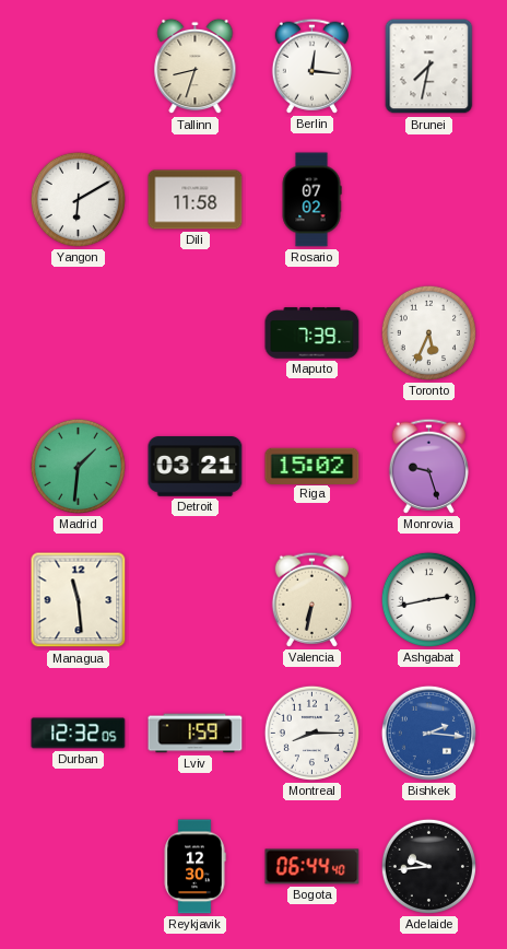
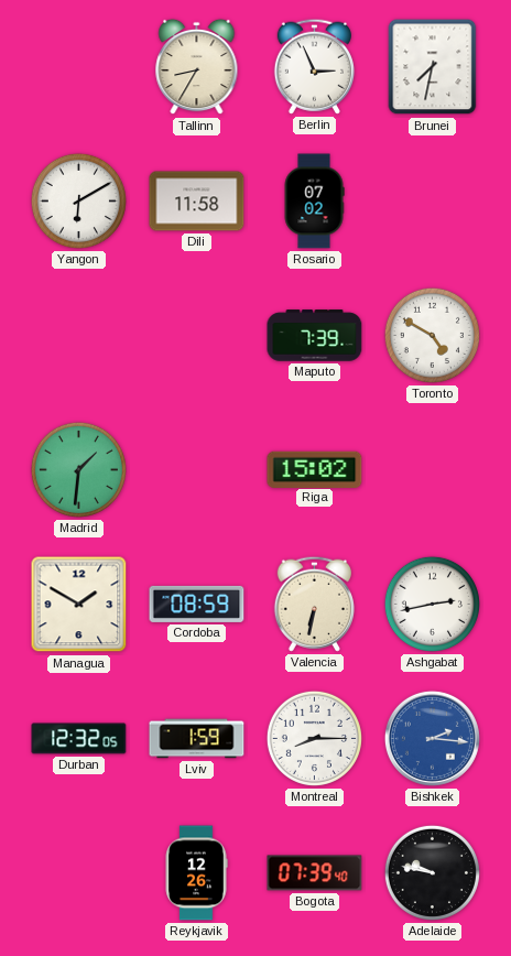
Tallinn: 8:33 -> 8:35 (197, 67)
Berlin: 12:16 -> 2:56 (314, 66)
Toronto: 5:34 -> 4:50 (432, 335)
Detroit: 03:21 -> none (196, 467)
Monrovia: 9:27 -> none (428, 466)
Managua: 11:29 -> 1:50 (79, 605)
Cordoba: none -> 08:59 (197, 604)
Reykjavik: 12:30 -> 12:26 (196, 873)
Bogota: 06:44 -> 07:39 (315, 873)
Adelaide: 9:44 -> 9:47 (432, 872)
